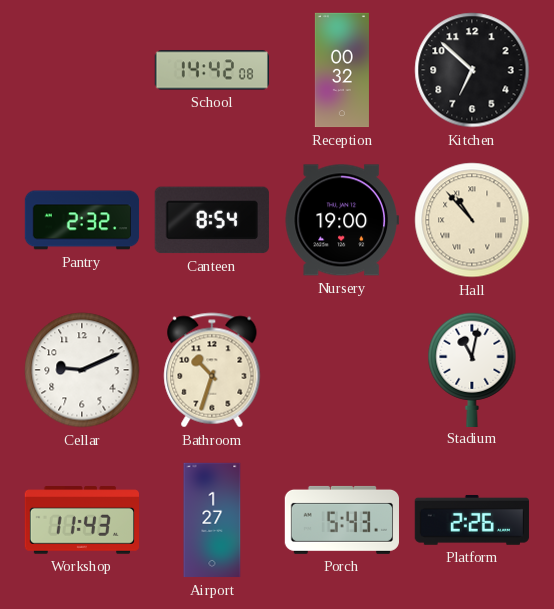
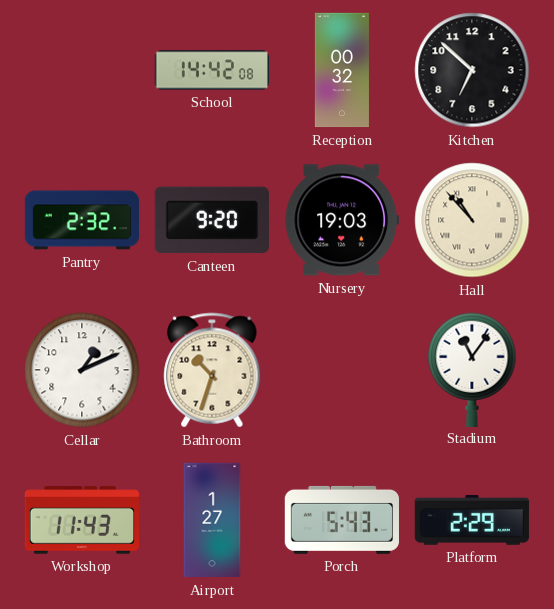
Canteen: 8:54 -> 9:20 (212, 220)
Nursery: 19:00 -> 19:03 (342, 220)
Cellar: 9:11 -> 1:11 (82, 370)
Stadium: 11:02 -> 11:06 (472, 369)
Platform: 2:26 -> 2:29 (472, 520)
